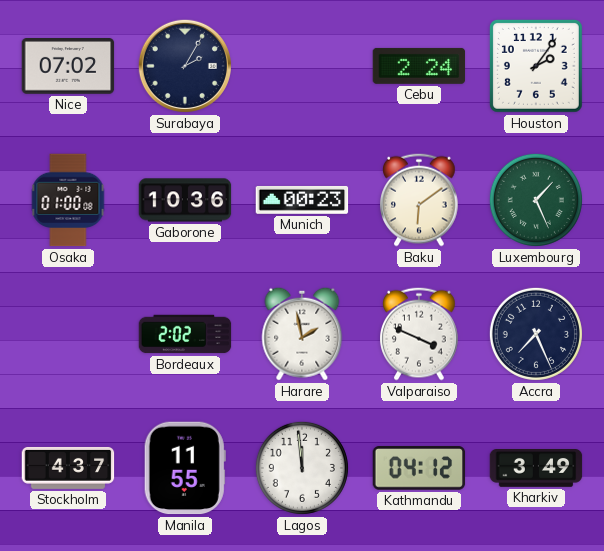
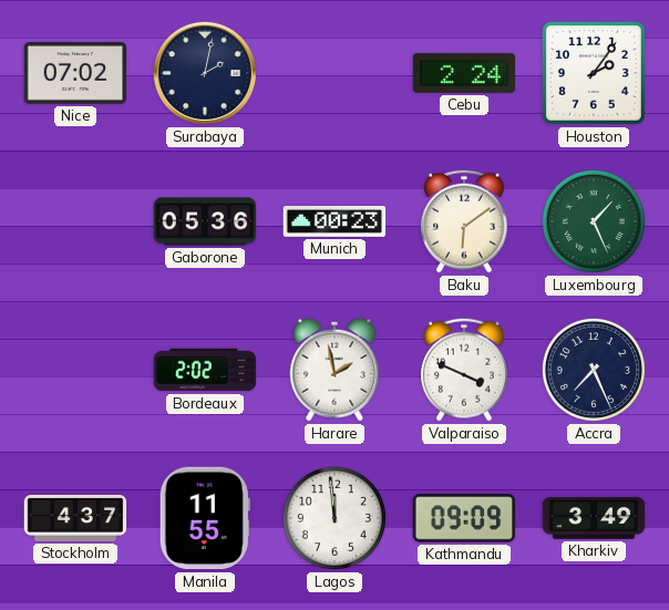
Surabaya: 2:05 -> 2:02 (205, 73)
Osaka: 01:00 -> none (68, 200)
Gaborone: 10:36 -> 05:36 (205, 221)
Kathmandu: 04:12 -> 09:09 (464, 518)
